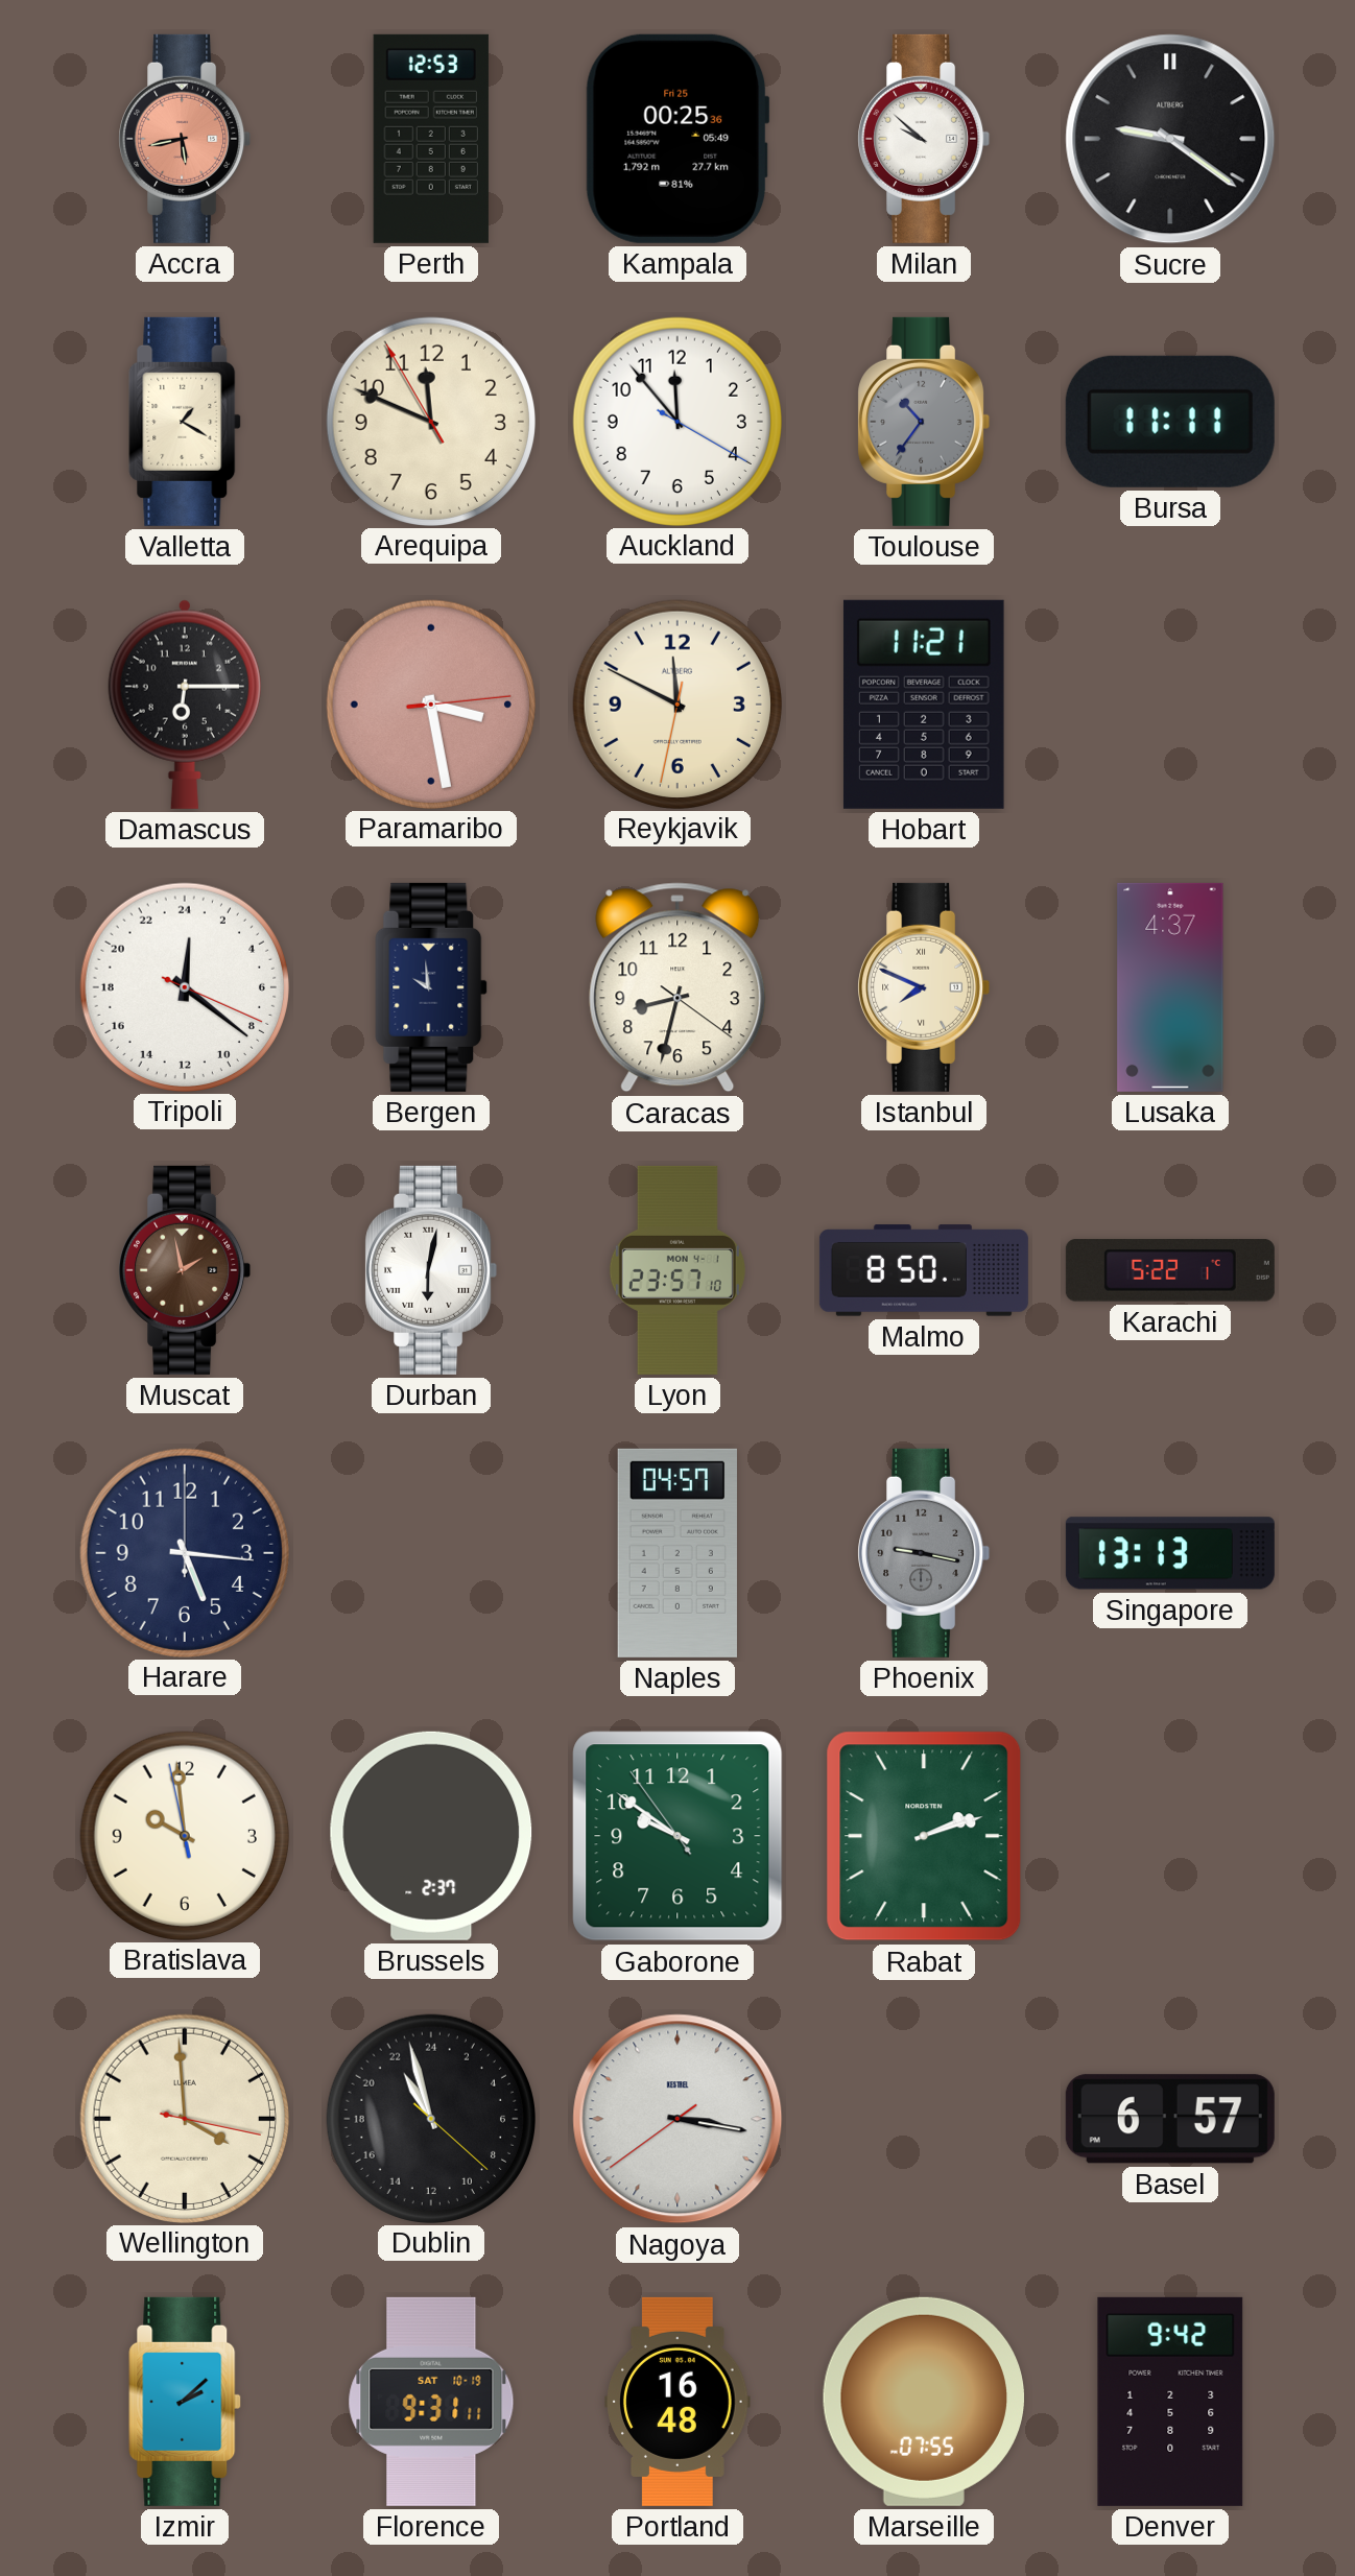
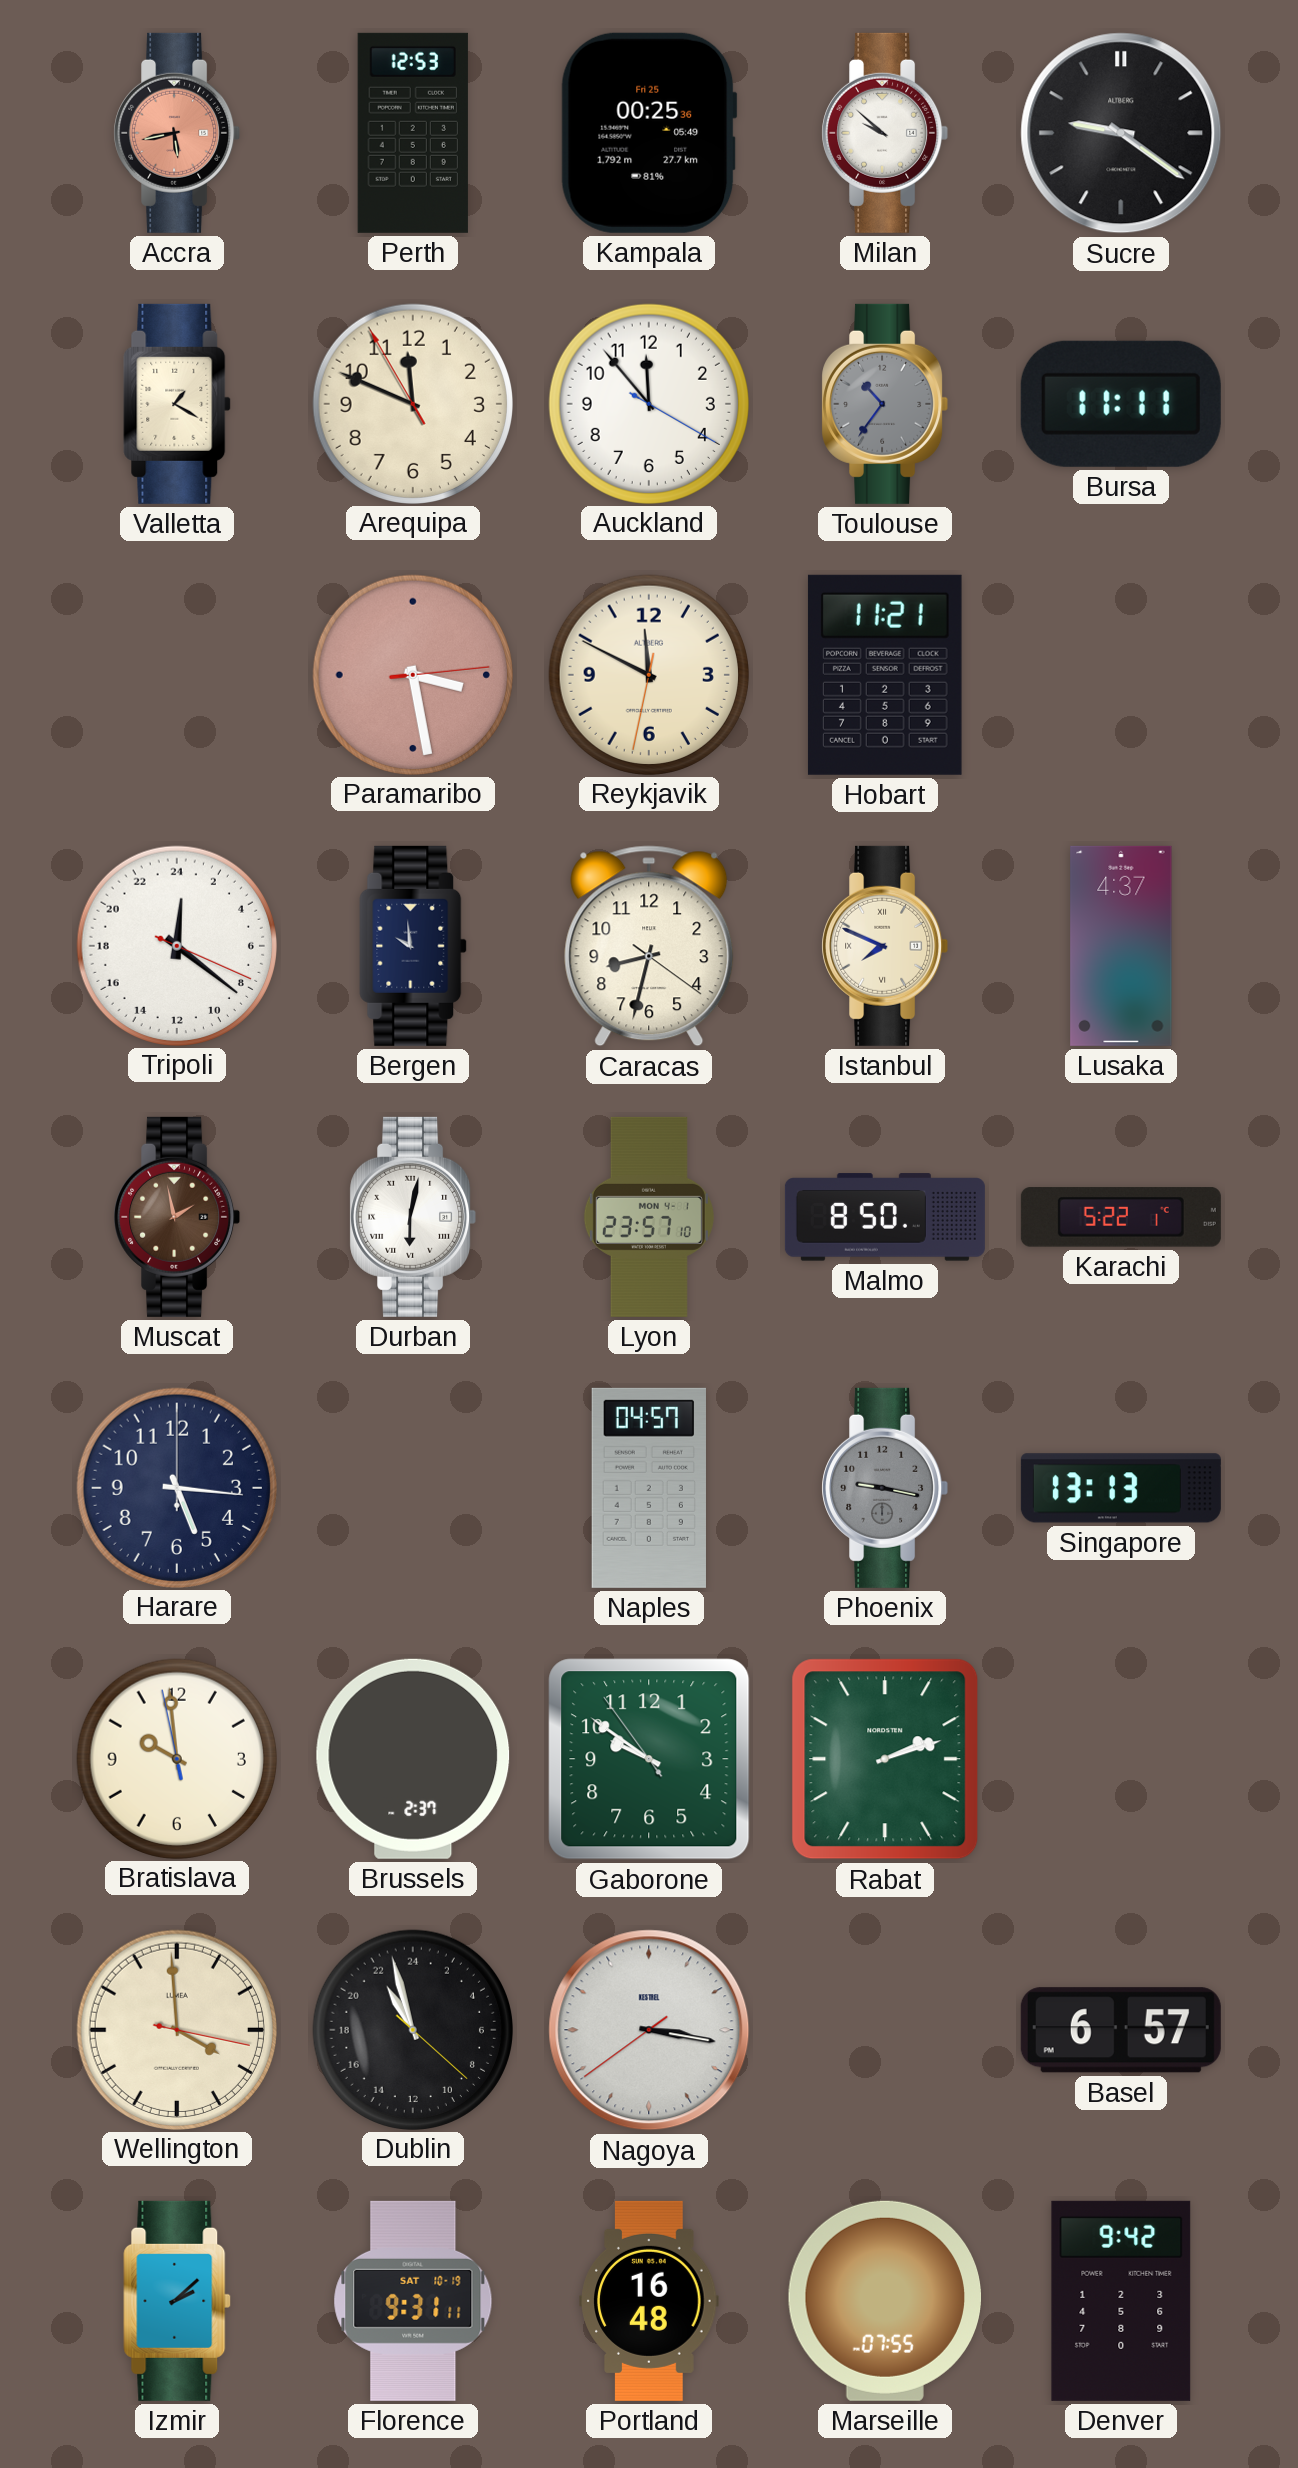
Damascus: 6:15 -> none (185, 705)
